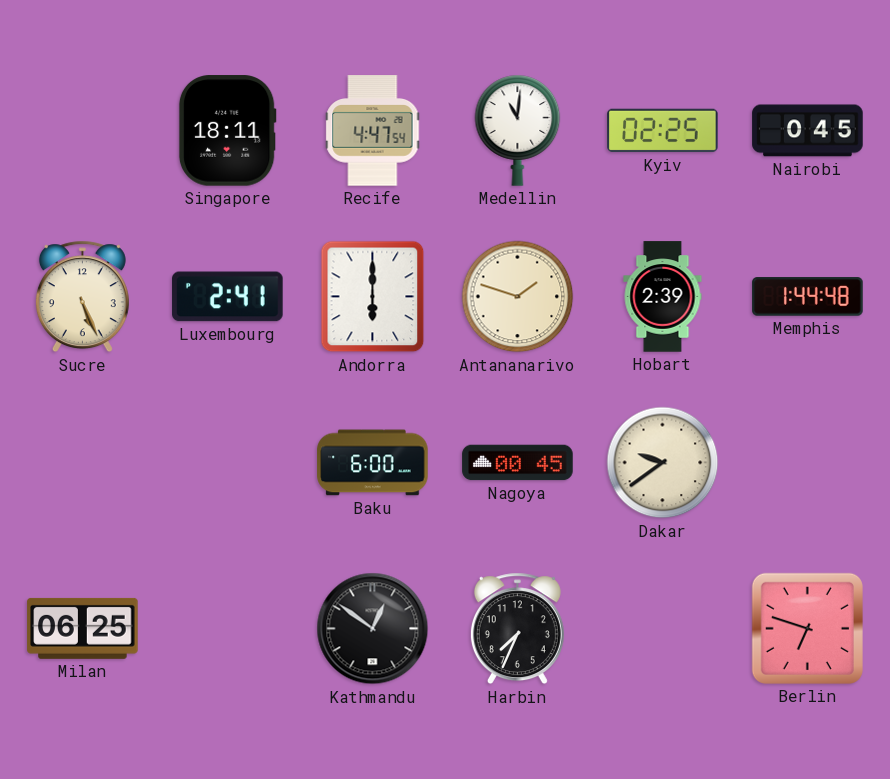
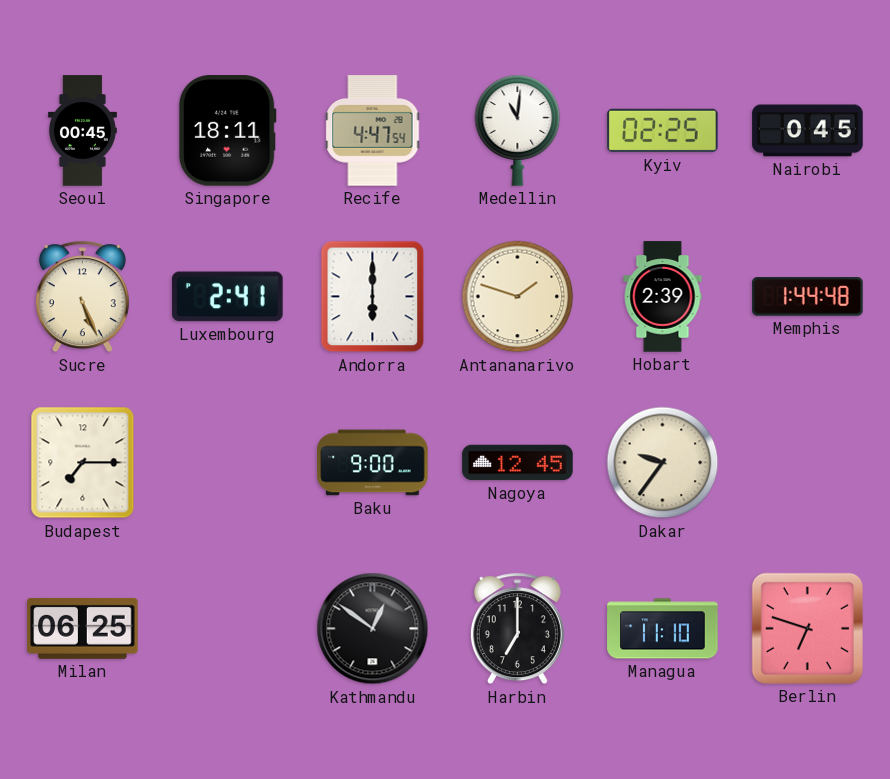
Seoul: none -> 00:45 (83, 131)
Budapest: none -> 7:15 (83, 463)
Baku: 6:00 -> 9:00 (373, 463)
Nagoya: 00:45 -> 12:45 (518, 463)
Dakar: 9:39 -> 9:36 (663, 463)
Harbin: 7:34 -> 7:00 (517, 629)
Managua: none -> 11:10 (663, 629)
